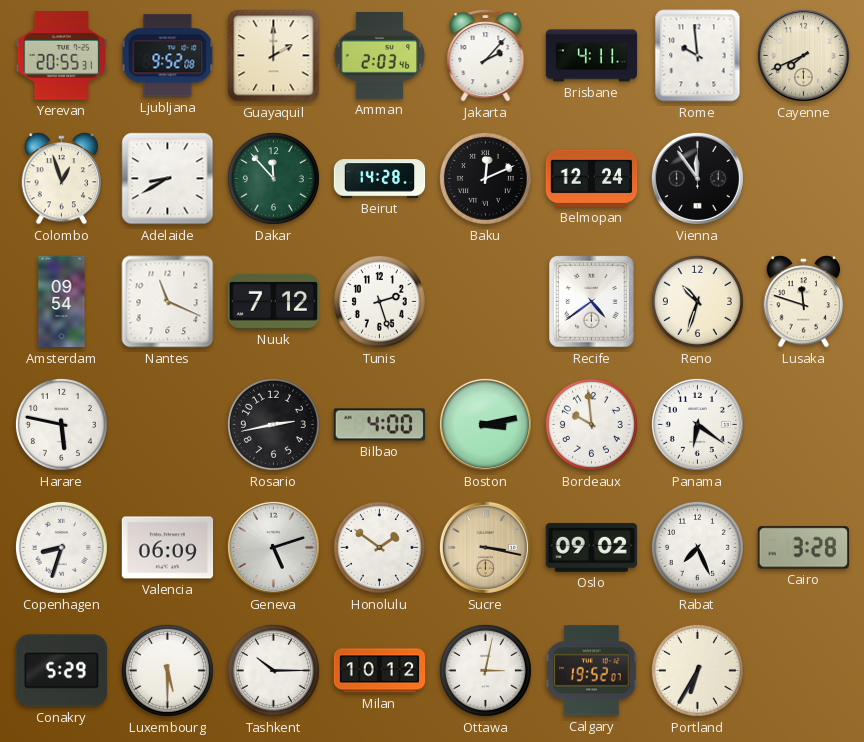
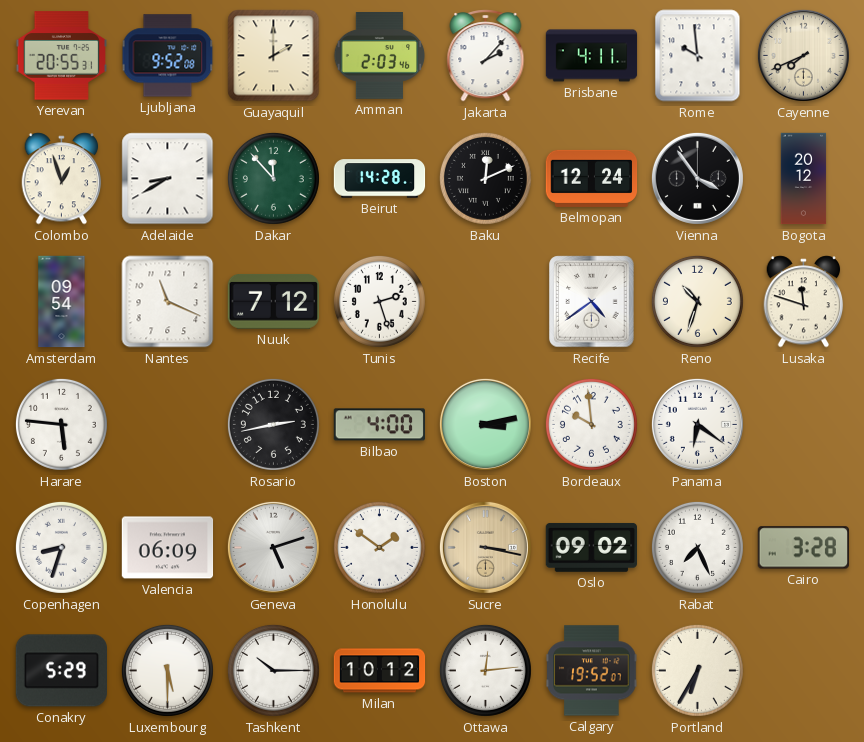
Vienna: 11:54 -> 3:54 (697, 178)
Bogota: none -> 20:12 (804, 179)
Harare: 5:47 -> 5:46 (61, 424)
Ottawa: 3:02 -> 12:14 (485, 670)
